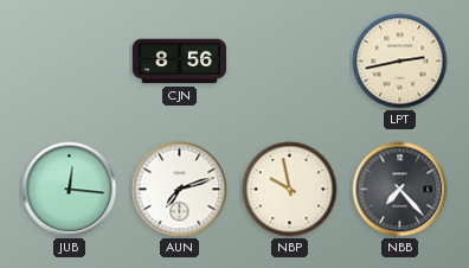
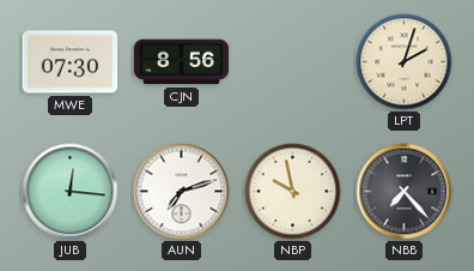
MWE: none -> 07:30 (71, 62)
LPT: 2:43 -> 2:03 (405, 62)
